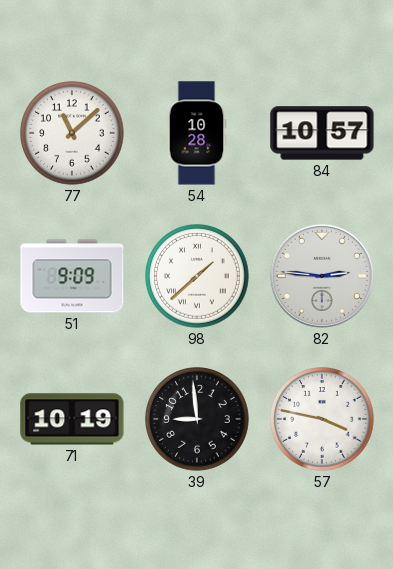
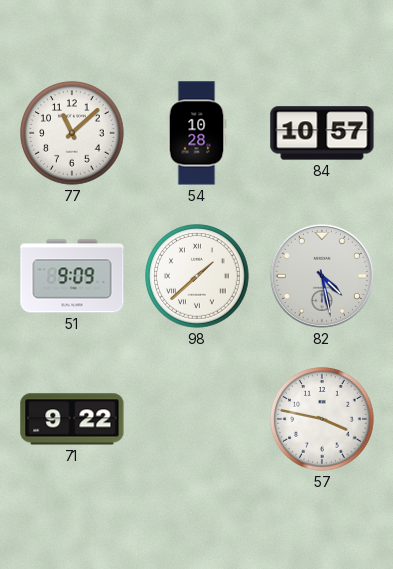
82: 2:46 -> 4:28 (322, 276)
71: 10:19 -> 9:22 (72, 419)
39: 8:59 -> none (197, 419)
